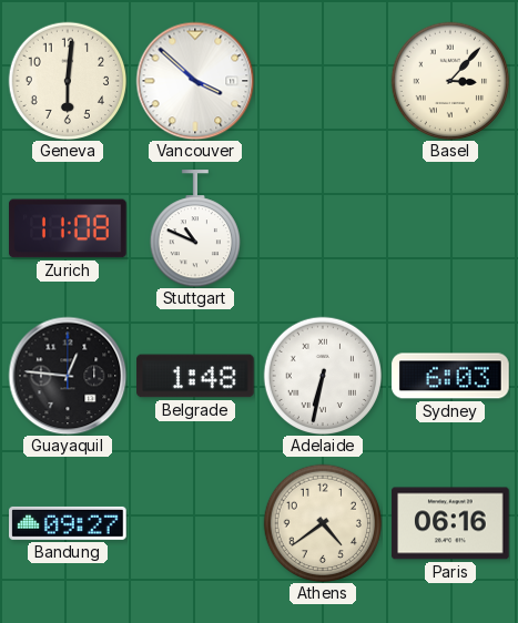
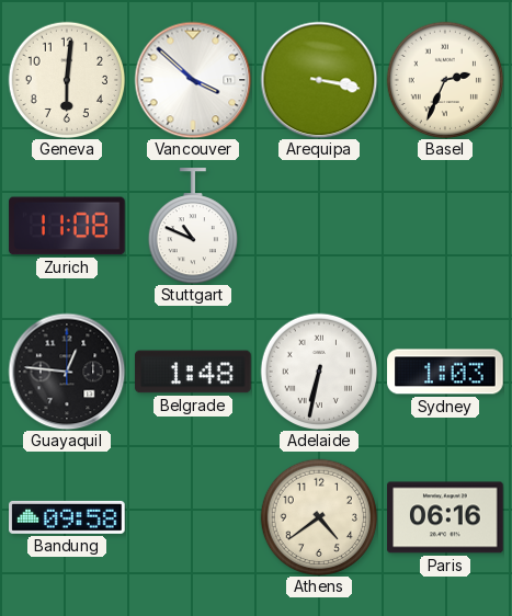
Arequipa: none -> 3:17 (319, 80)
Basel: 3:07 -> 2:34 (445, 80)
Sydney: 6:03 -> 1:03 (445, 372)
Bandung: 09:27 -> 09:58 (67, 517)
